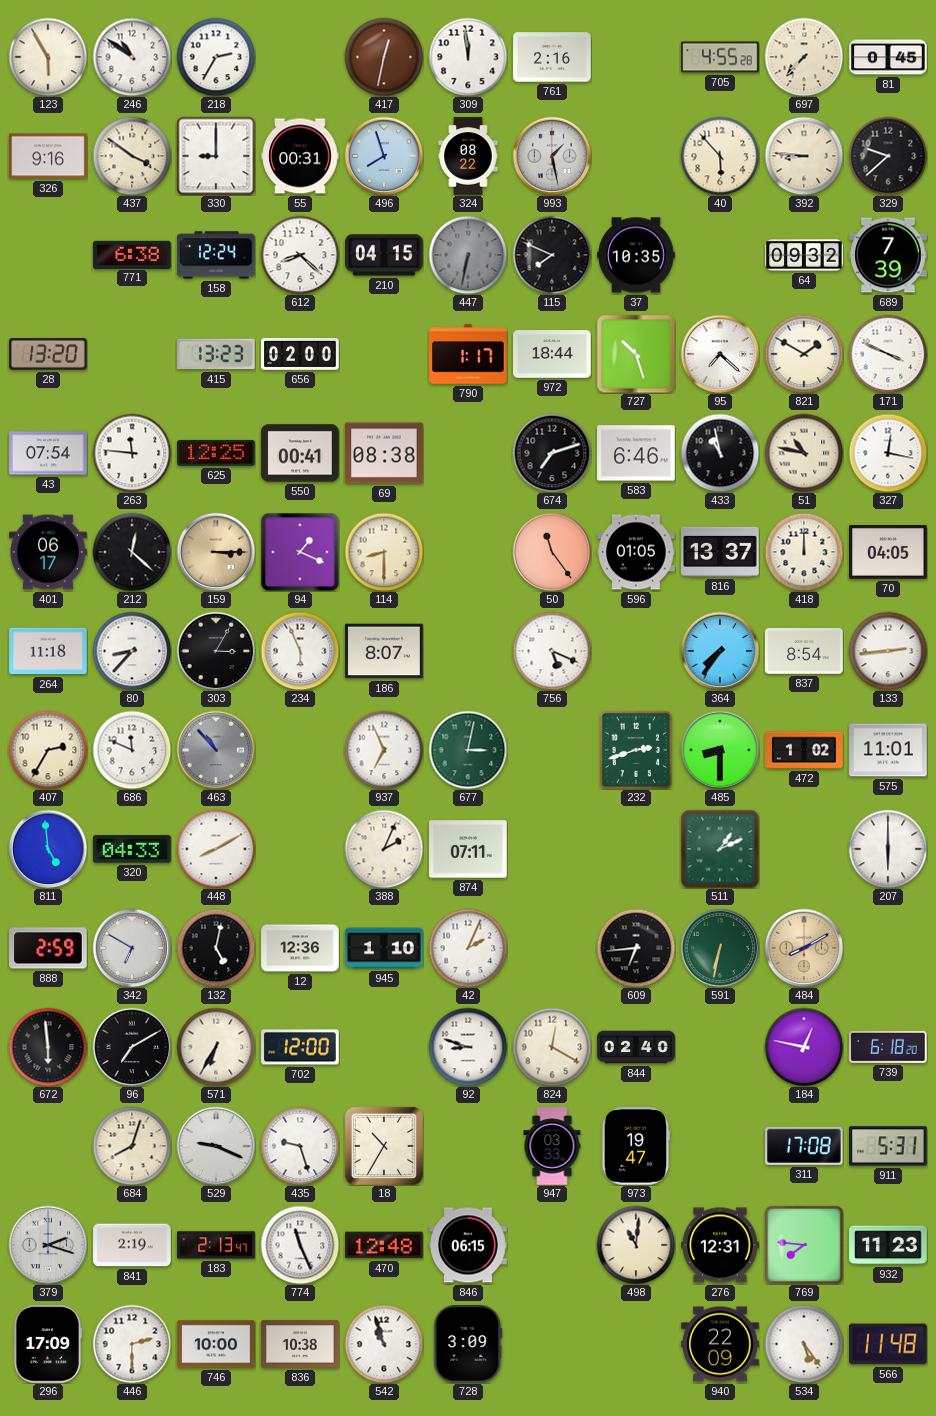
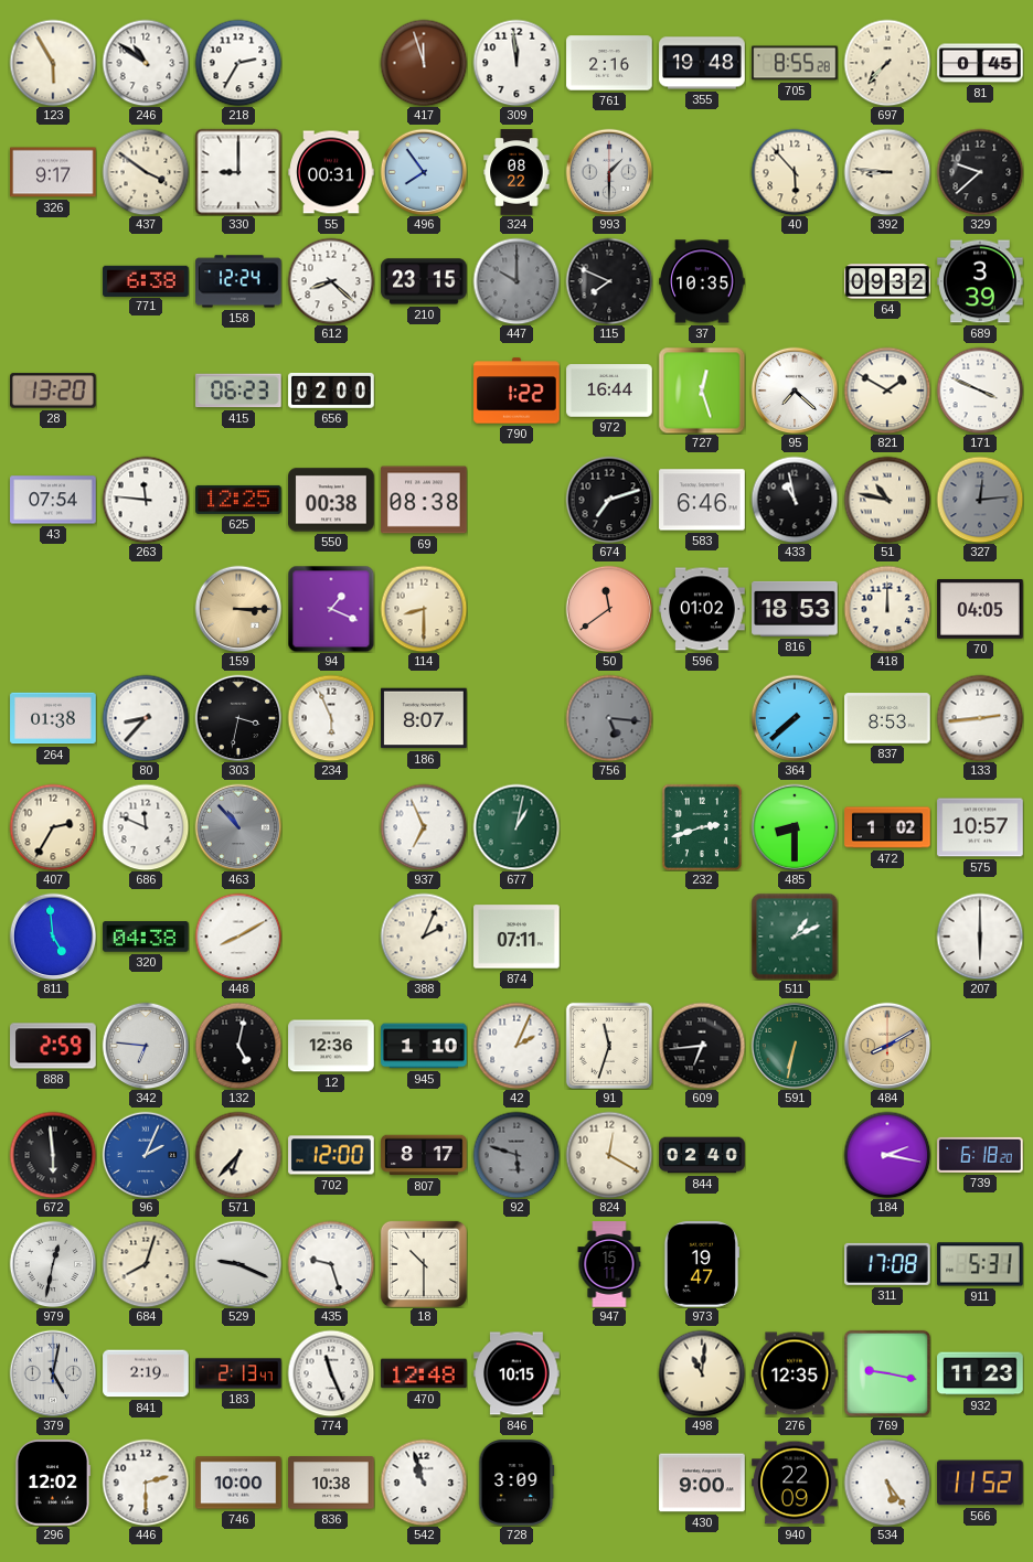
417: 12:32 -> 11:57 (424, 63)
355: none -> 19:48 (702, 63)
705: 4:55 -> 8:55 (795, 63)
326: 9:16 -> 9:17 (53, 172)
496: 7:57 -> 7:54 (424, 172)
993: 1:28 -> 1:30 (609, 172)
210: 04:15 -> 23:15 (424, 281)
447: 6:32 -> 10:00 (516, 281)
689: 7:39 -> 3:39 (980, 281)
415: 13:23 -> 06:23 (238, 390)
790: 1:17 -> 1:22 (516, 390)
972: 18:44 -> 16:44 (609, 390)
727: 10:27 -> 12:27 (702, 390)
550: 00:41 -> 00:38 (331, 500)
327: 12:17 -> 12:14 (980, 500)
327 dial: white -> grey (980, 500)
401: 06:17 -> none (48, 552)
212: 12:22 -> none (132, 552)
50: 11:24 -> 11:39 (609, 609)
596: 01:05 -> 01:02 (702, 609)
816: 13:37 -> 18:53 (795, 609)
264: 11:18 -> 01:38 (53, 718)
303: 3:05 -> 3:32 (238, 718)
756: 5:19 -> 5:16 (609, 718)
756 dial: white -> grey (609, 718)
364: 7:36 -> 7:38 (795, 718)
837: 8:54 -> 8:53 (887, 718)
677: 3:02 -> 1:02 (516, 827)
575: 11:01 -> 10:57 (980, 827)
320: 04:33 -> 04:38 (146, 937)
342: 6:50 -> 6:46 (146, 1046)
91: none -> 11:33 (609, 1046)
96: 7:10 -> 2:04 (146, 1155)
96 dial: black -> blue (146, 1155)
571: 6:35 -> 6:37 (238, 1155)
807: none -> 8:17 (424, 1155)
92: 8:48 -> 5:48 (516, 1155)
92 dial: white -> grey (516, 1155)
184: 12:47 -> 2:17 (887, 1155)
979: none -> 12:32 (53, 1264)
18: 10:35 -> 10:30 (424, 1264)
947: 03:33 -> 15:11 (609, 1264)
379: 2:18 -> 5:02 (53, 1373)
846: 06:15 -> 10:15 (516, 1373)
276: 12:31 -> 12:35 (795, 1373)
769: 7:46 -> 9:17 (887, 1373)
296: 17:09 -> 12:02 (53, 1483)
430: none -> 9:00 (702, 1483)
566: 11:48 -> 11:52 (980, 1483)
